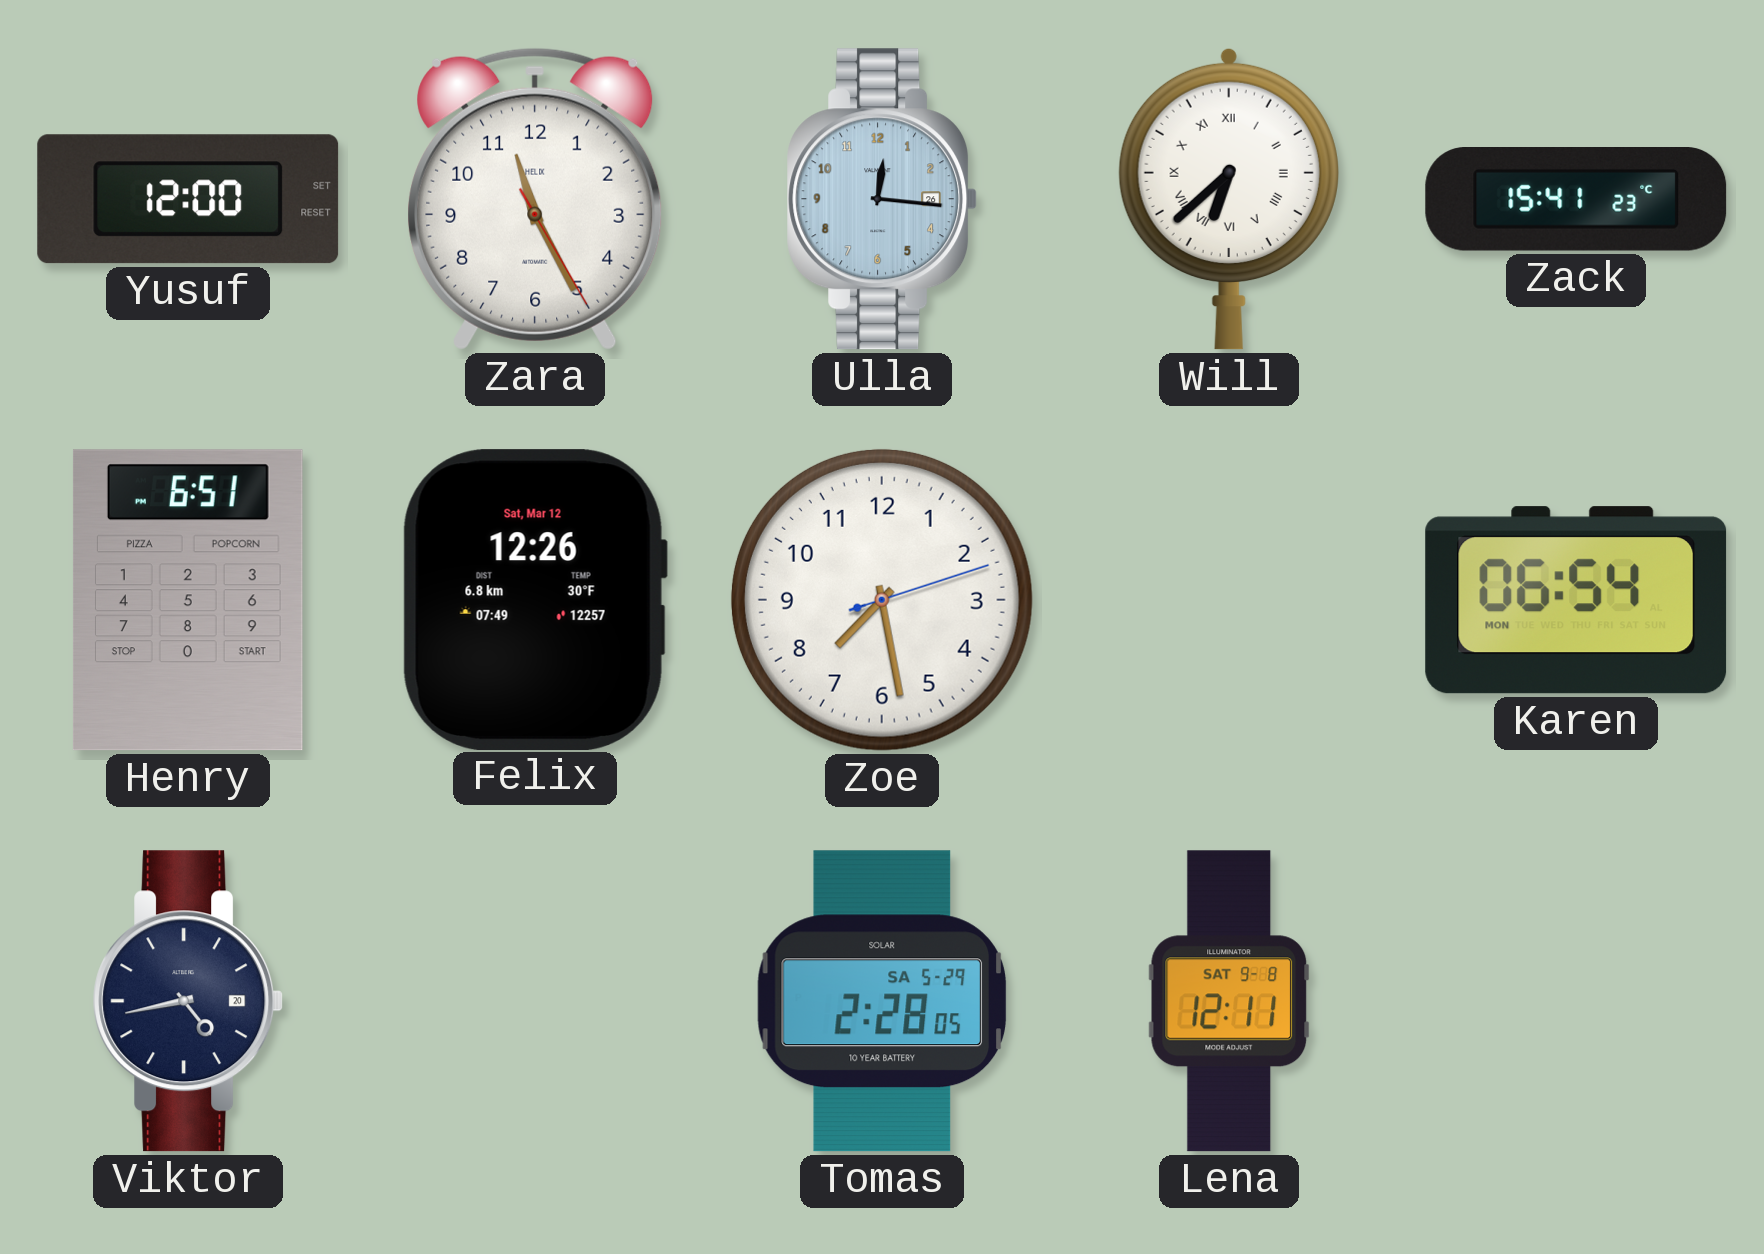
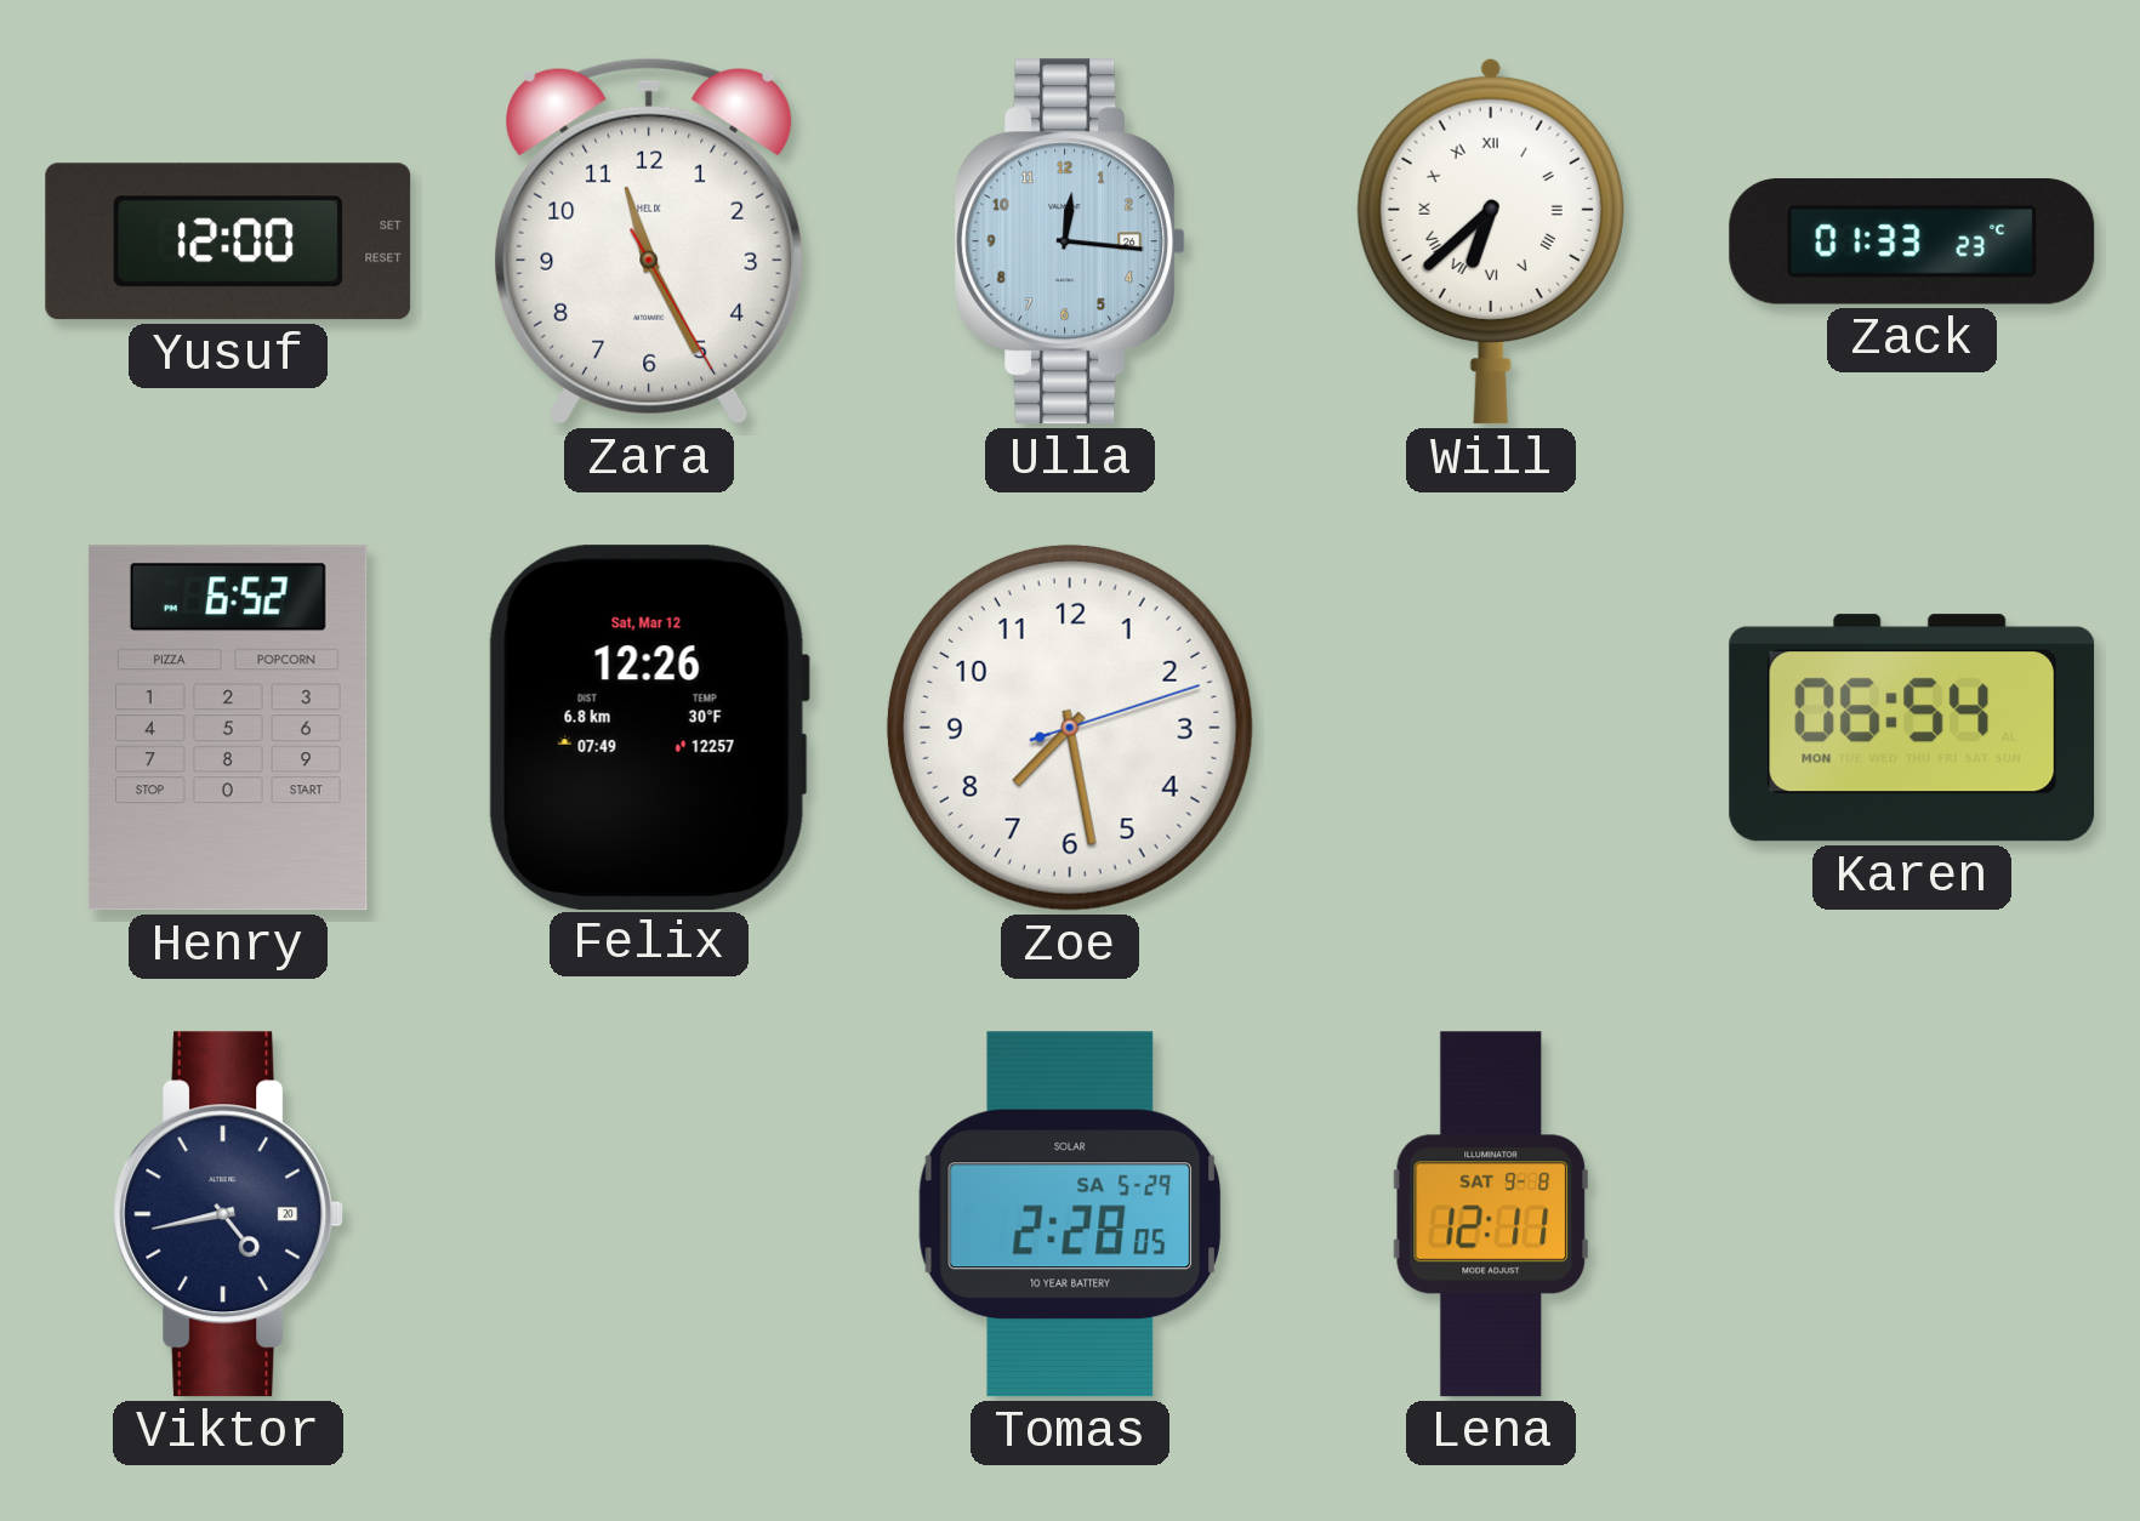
Zack: 15:41 -> 01:33 (1912, 243)
Henry: 6:51 -> 6:52 (228, 728)
